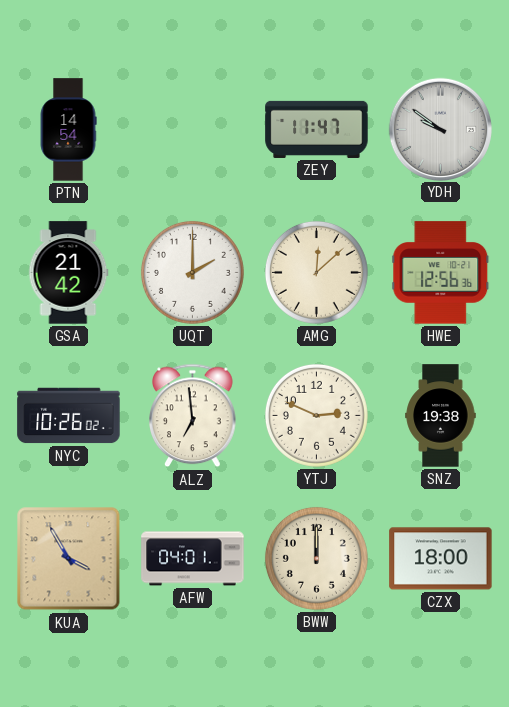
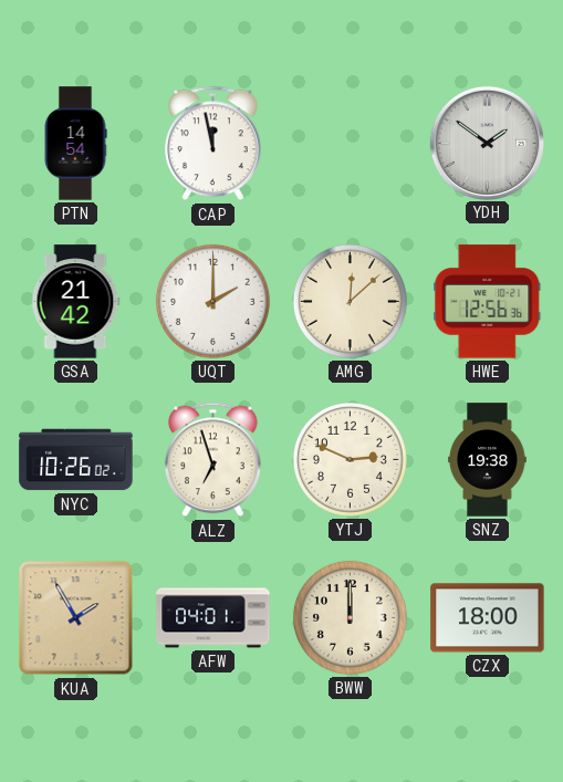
CAP: none -> 11:58 (213, 144)
ZEY: 11:47 -> none (317, 129)
YDH: 9:51 -> 1:51 (487, 143)
ALZ: 6:59 -> 6:57 (213, 460)
KUA: 3:55 -> 1:55 (76, 618)
